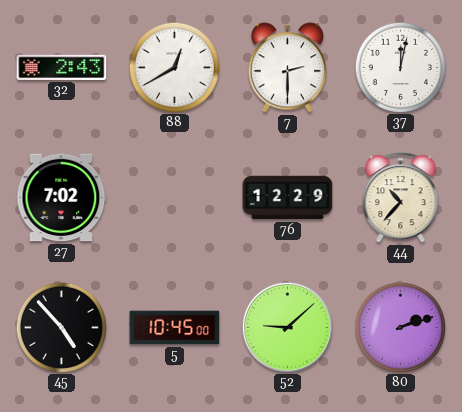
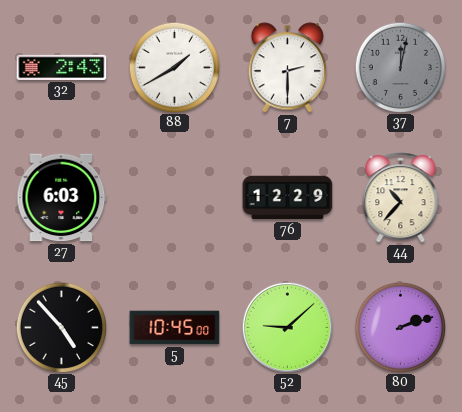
88: 12:40 -> 1:40 (174, 67)
37 dial: white -> grey (400, 67)
27: 7:02 -> 6:03 (62, 198)
